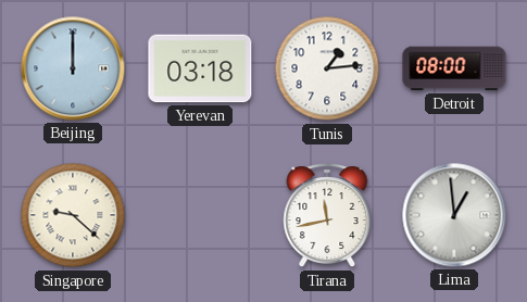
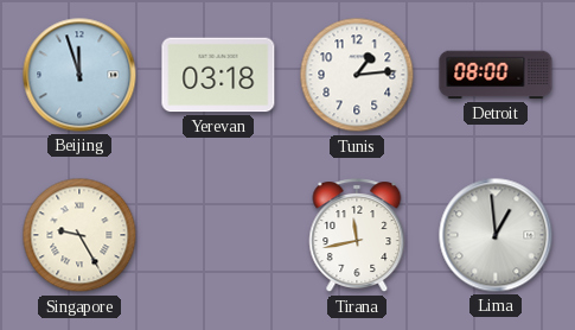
Beijing: 12:00 -> 11:57 (79, 75)
Singapore: 9:22 -> 9:25 (79, 235)
